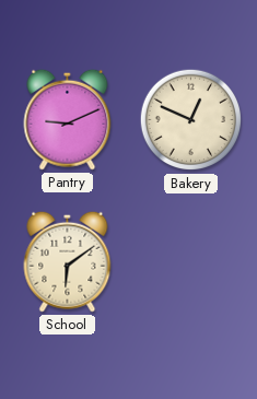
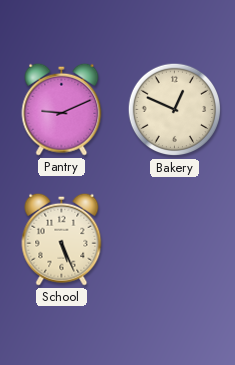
School: 6:09 -> 5:26 (62, 239)
